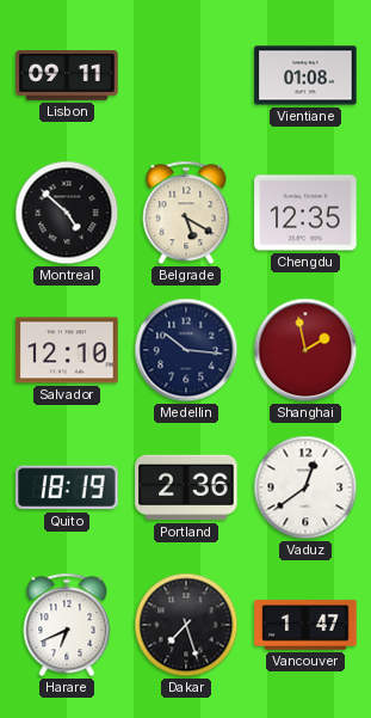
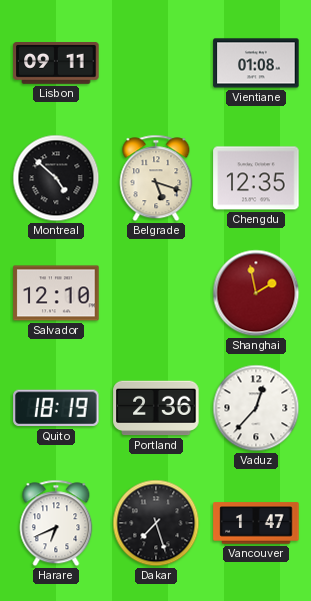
Belgrade: 5:20 -> 5:18 (156, 178)
Medellin: 10:16 -> none (186, 350)
Vaduz: 12:39 -> 12:37 (256, 408)
